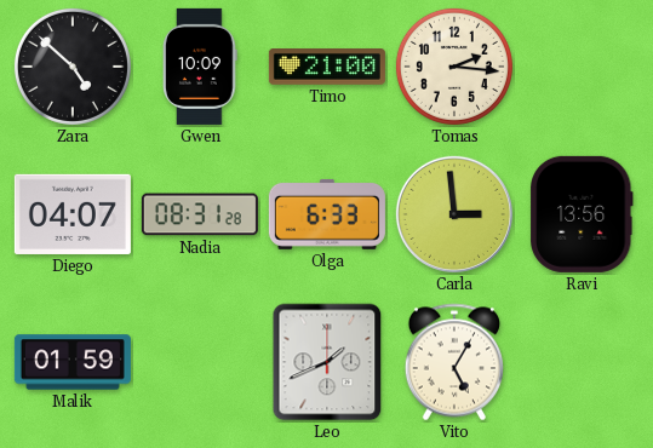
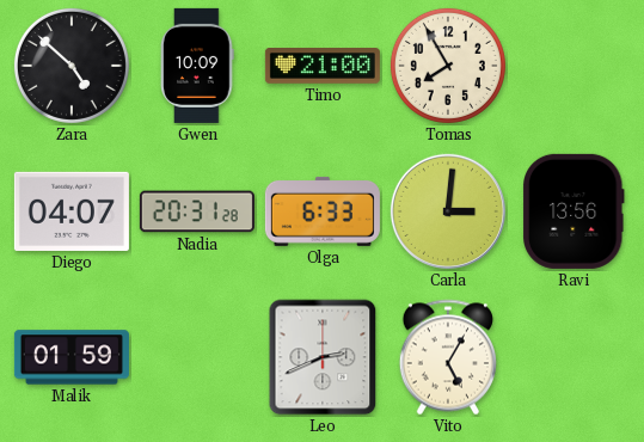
Tomas: 2:16 -> 7:55 (448, 66)
Nadia: 08:31 -> 20:31 (197, 211)
Carla: 2:59 -> 3:01 (448, 211)
Leo: 1:41 -> 2:41 (323, 357)
